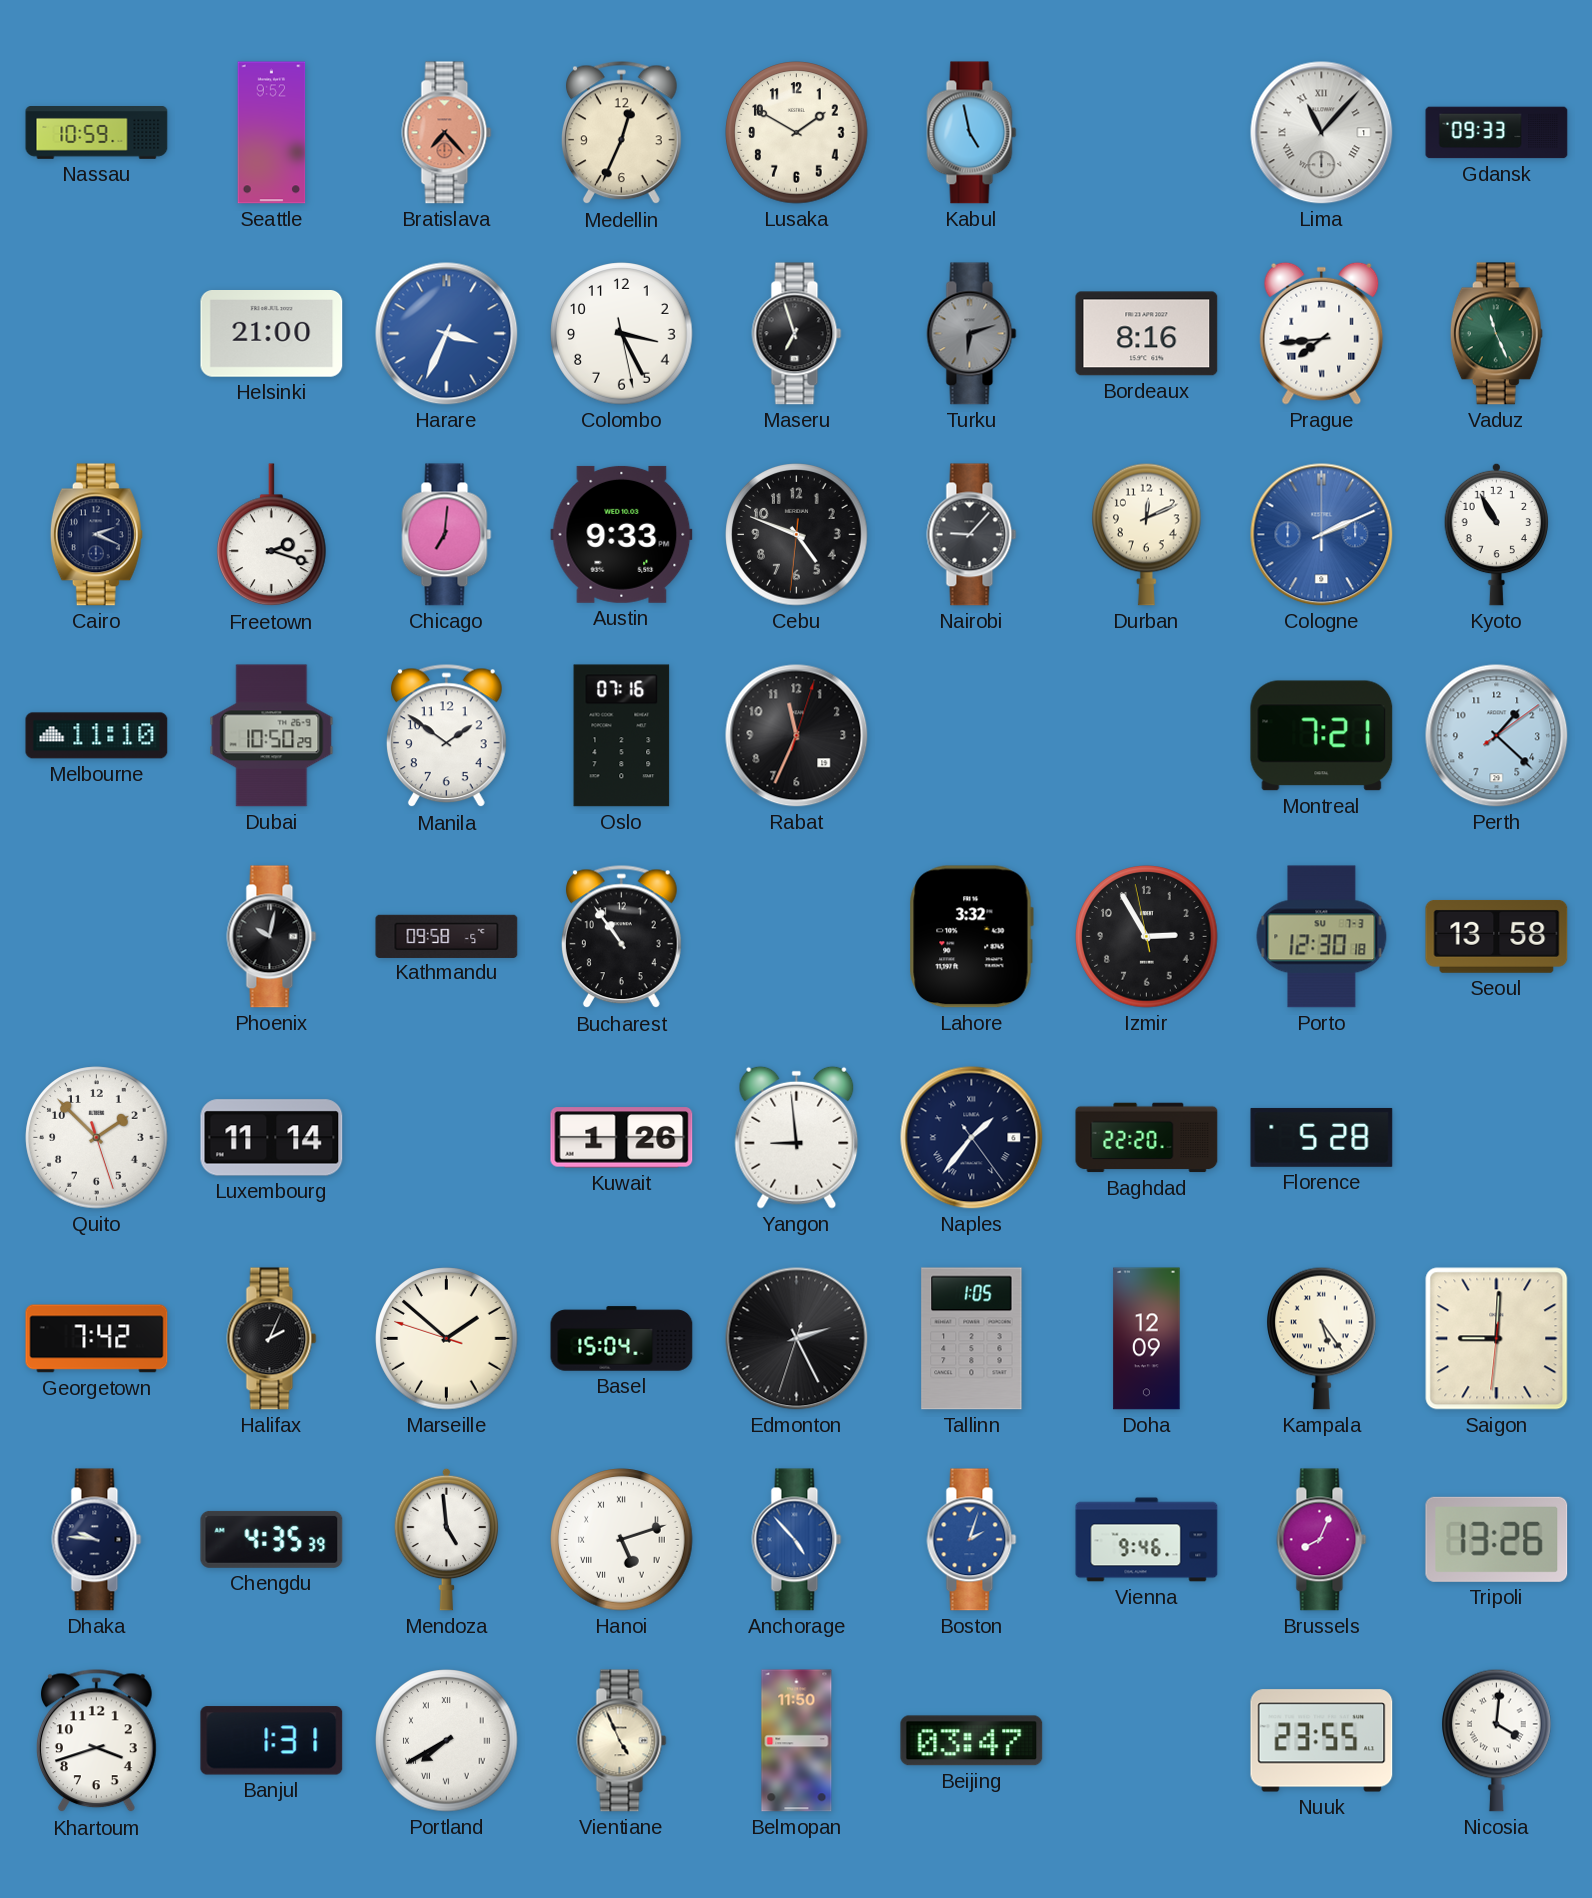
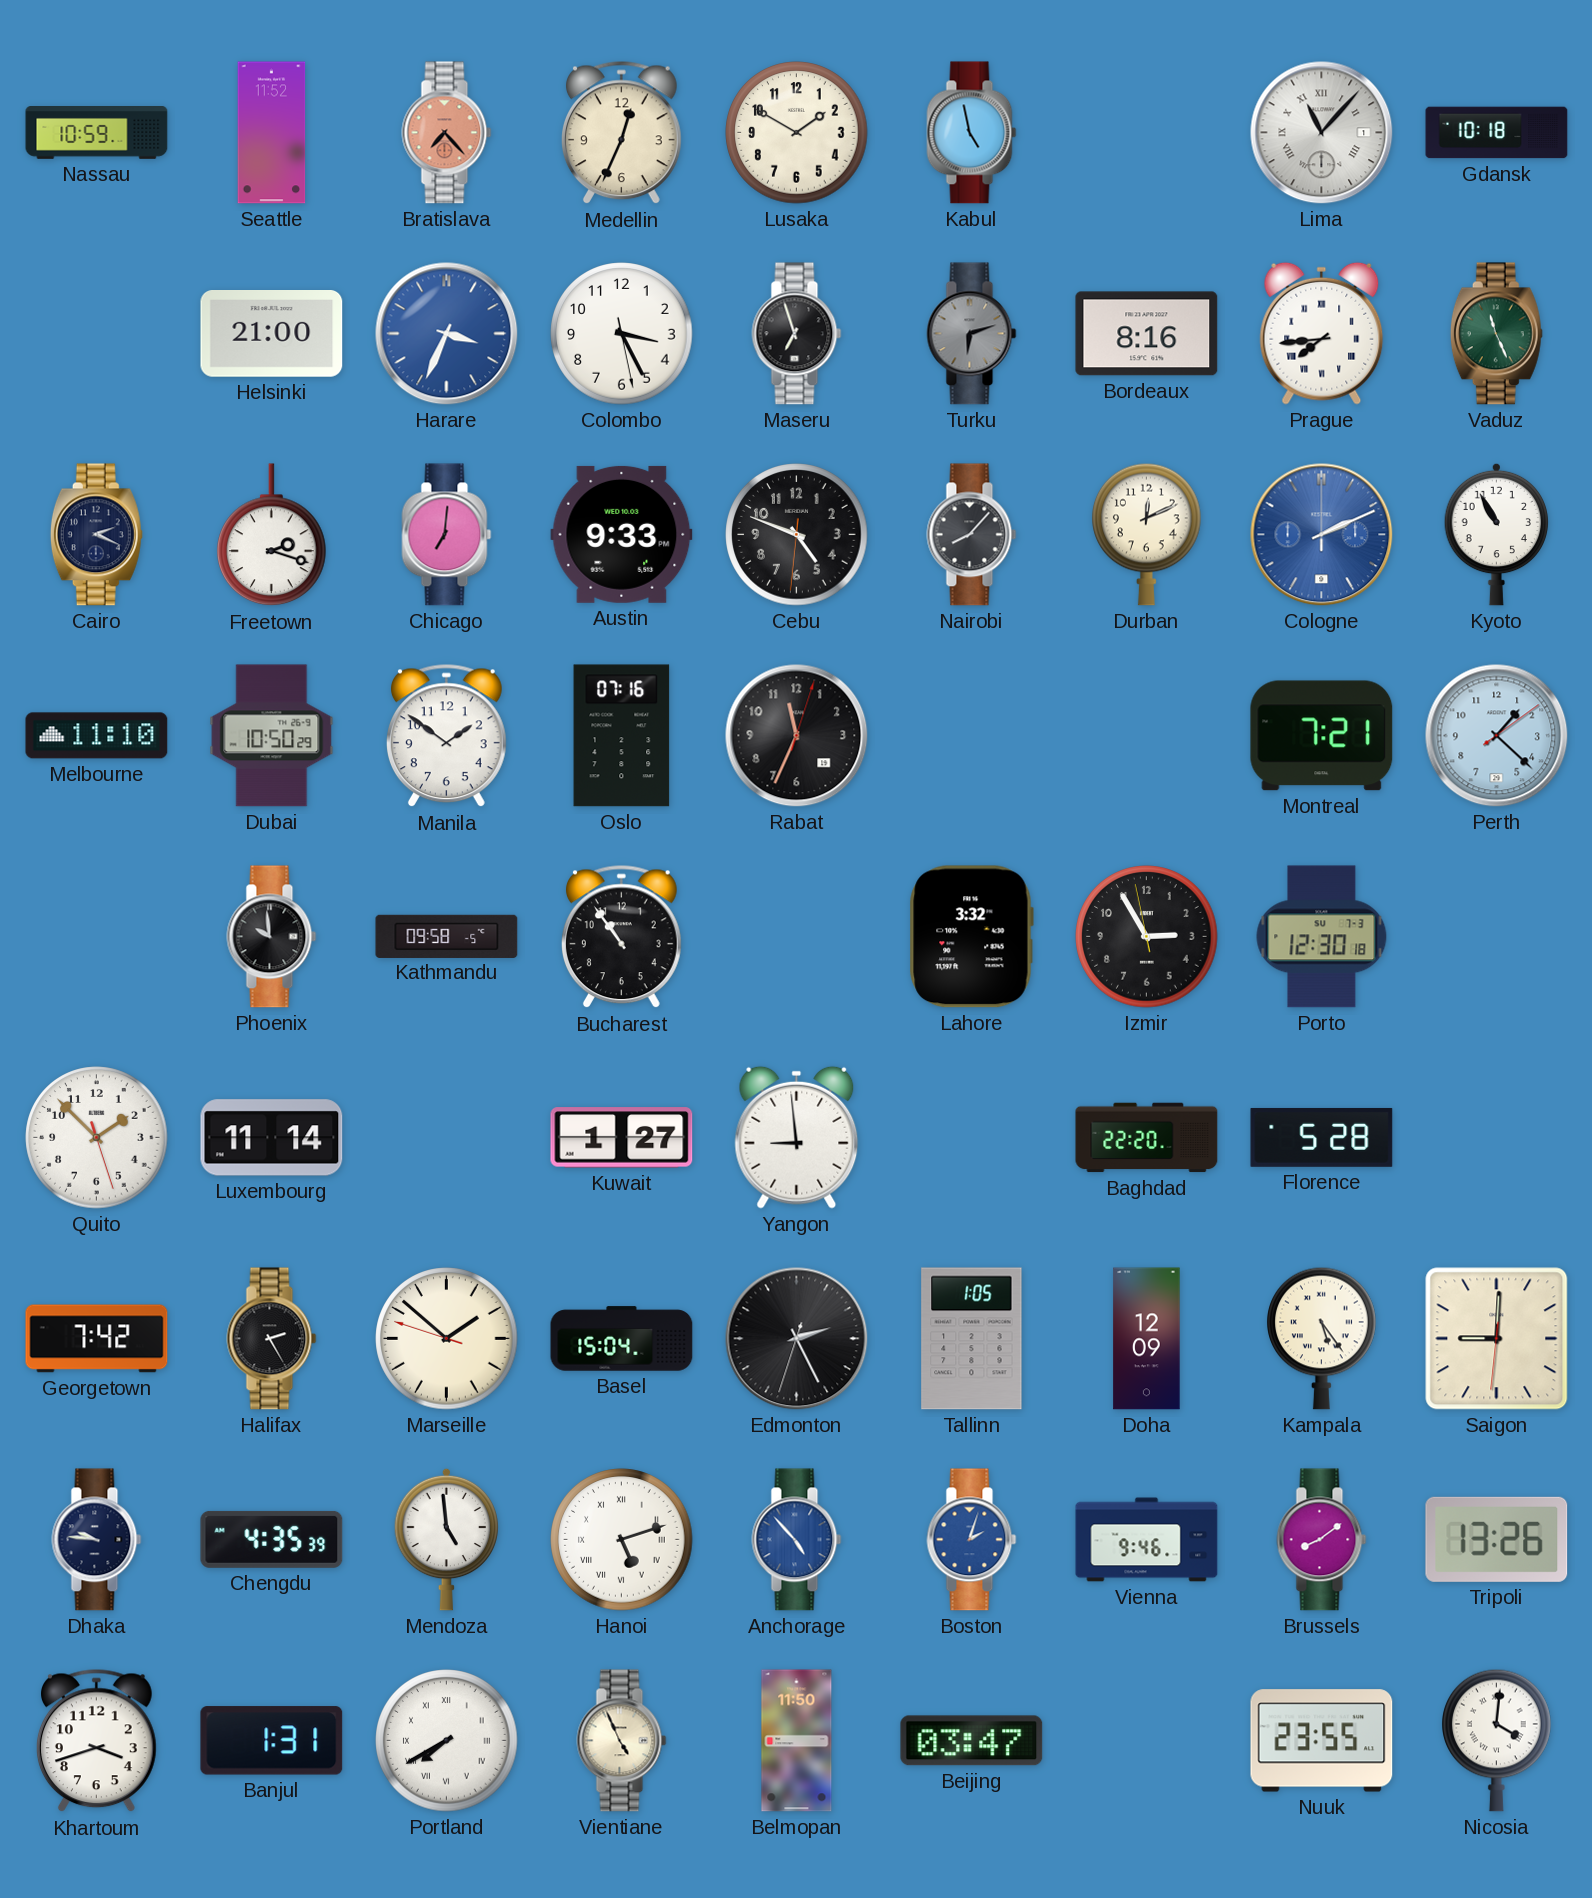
Seattle: 9:52 -> 11:52 (272, 133)
Gdansk: 09:33 -> 10:18 (1497, 133)
Nairobi: 9:07 -> 8:07 (972, 535)
Phoenix: 10:02 -> 9:59 (272, 937)
Seoul: 13:58 -> none (1497, 936)
Kuwait: 1:26 -> 1:27 (622, 1138)
Naples: 1:36 -> none (972, 1138)
Halifax: 2:04 -> 2:25 (272, 1339)
Brussels: 8:04 -> 8:09 (1322, 1540)
